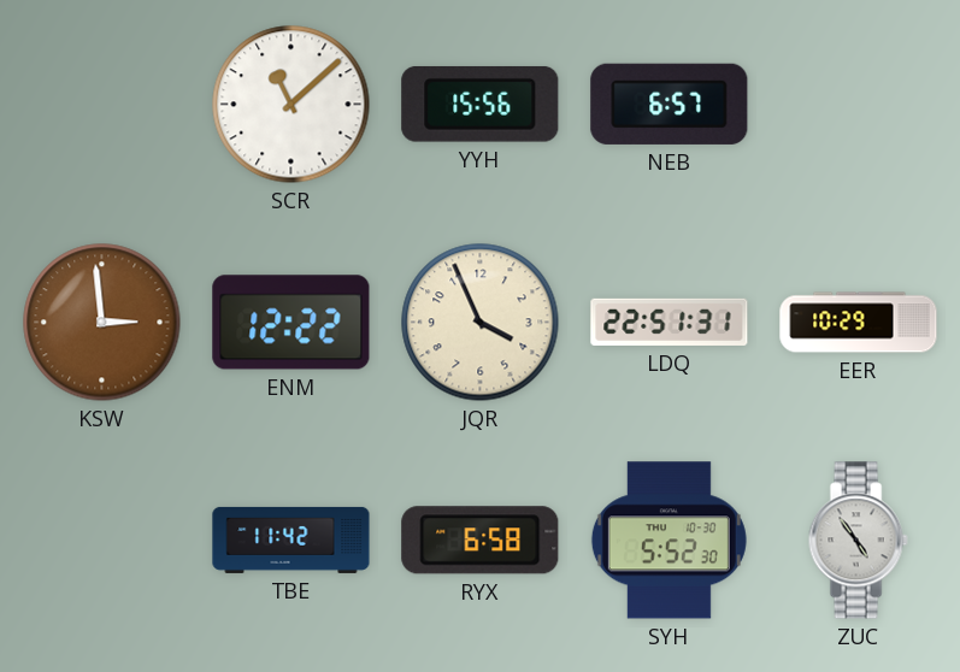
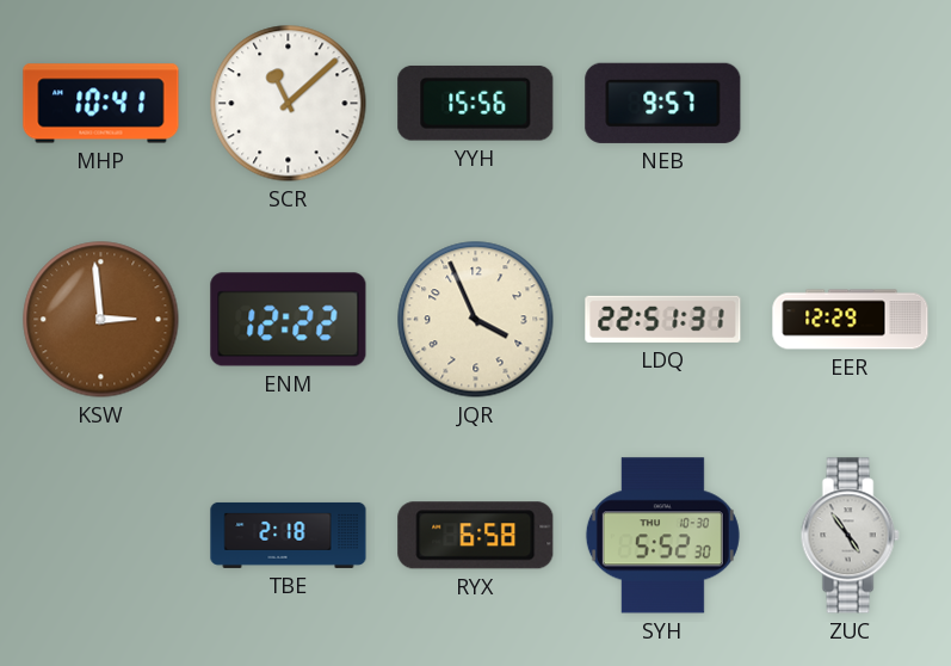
MHP: none -> 10:41 (101, 104)
NEB: 6:57 -> 9:57 (663, 103)
EER: 10:29 -> 12:29 (851, 320)
TBE: 11:42 -> 2:18 (289, 535)
